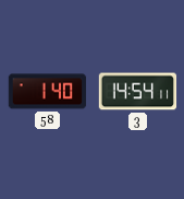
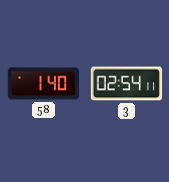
3: 14:54 -> 02:54 (127, 84)
